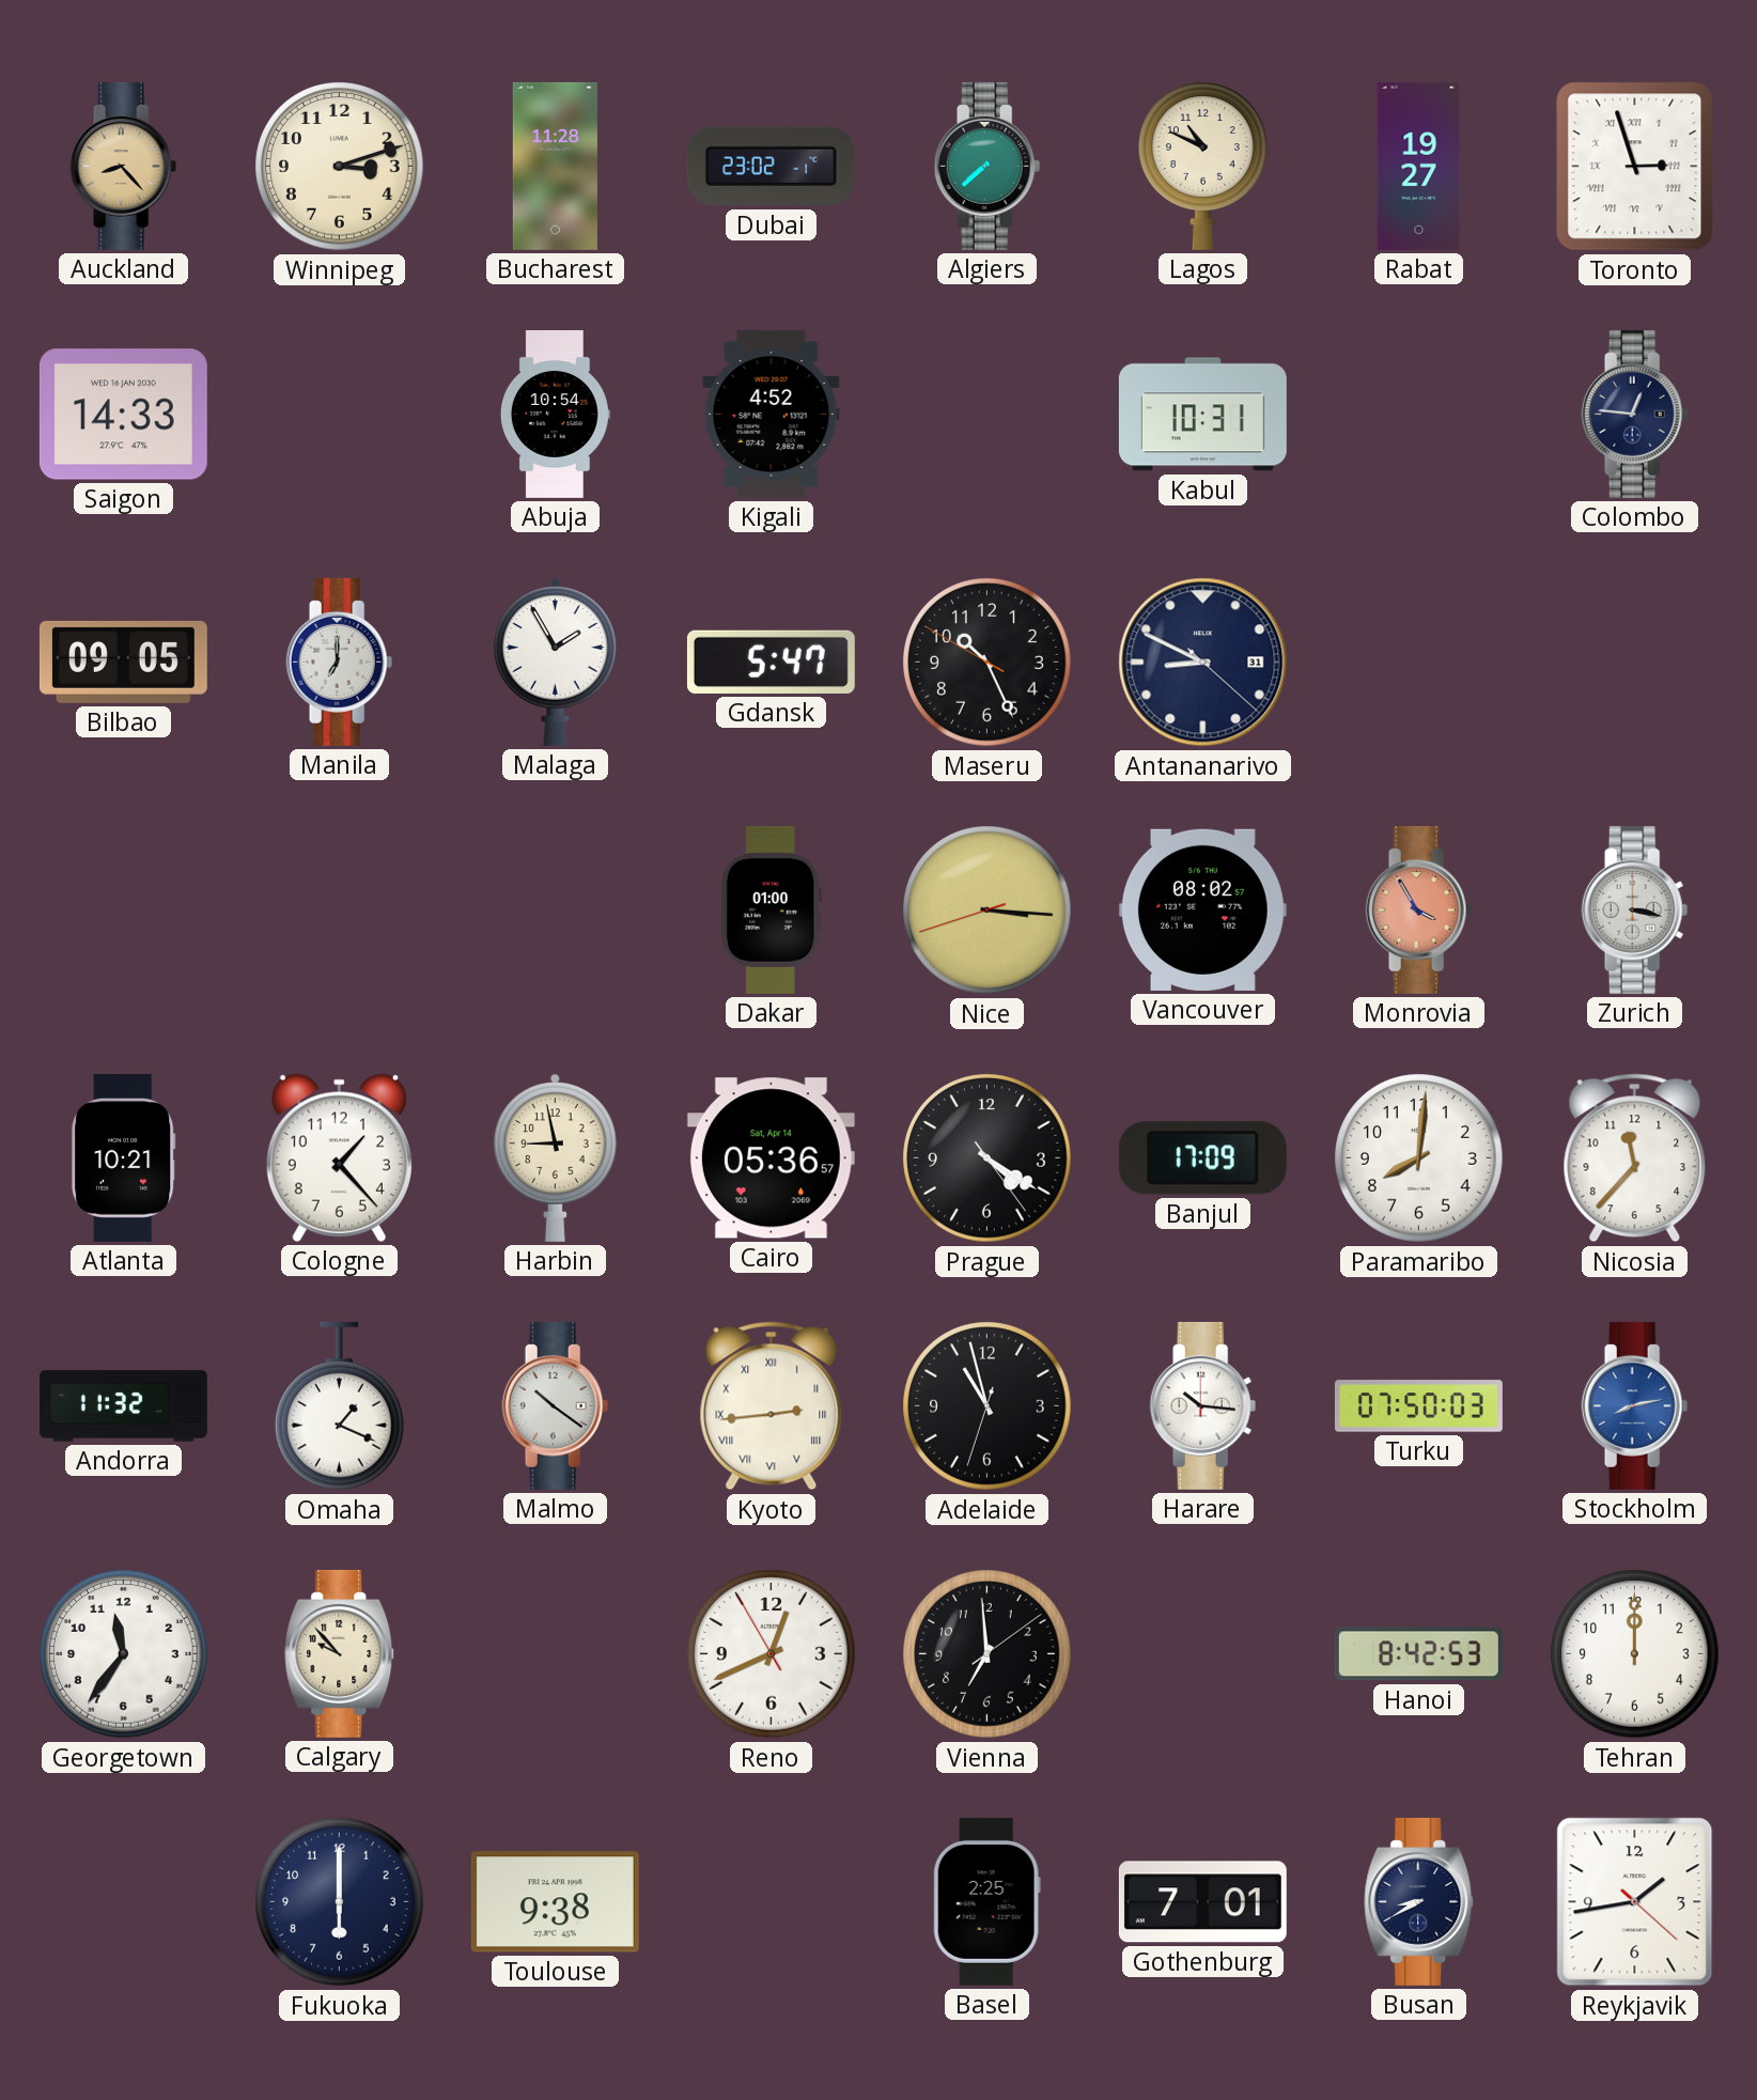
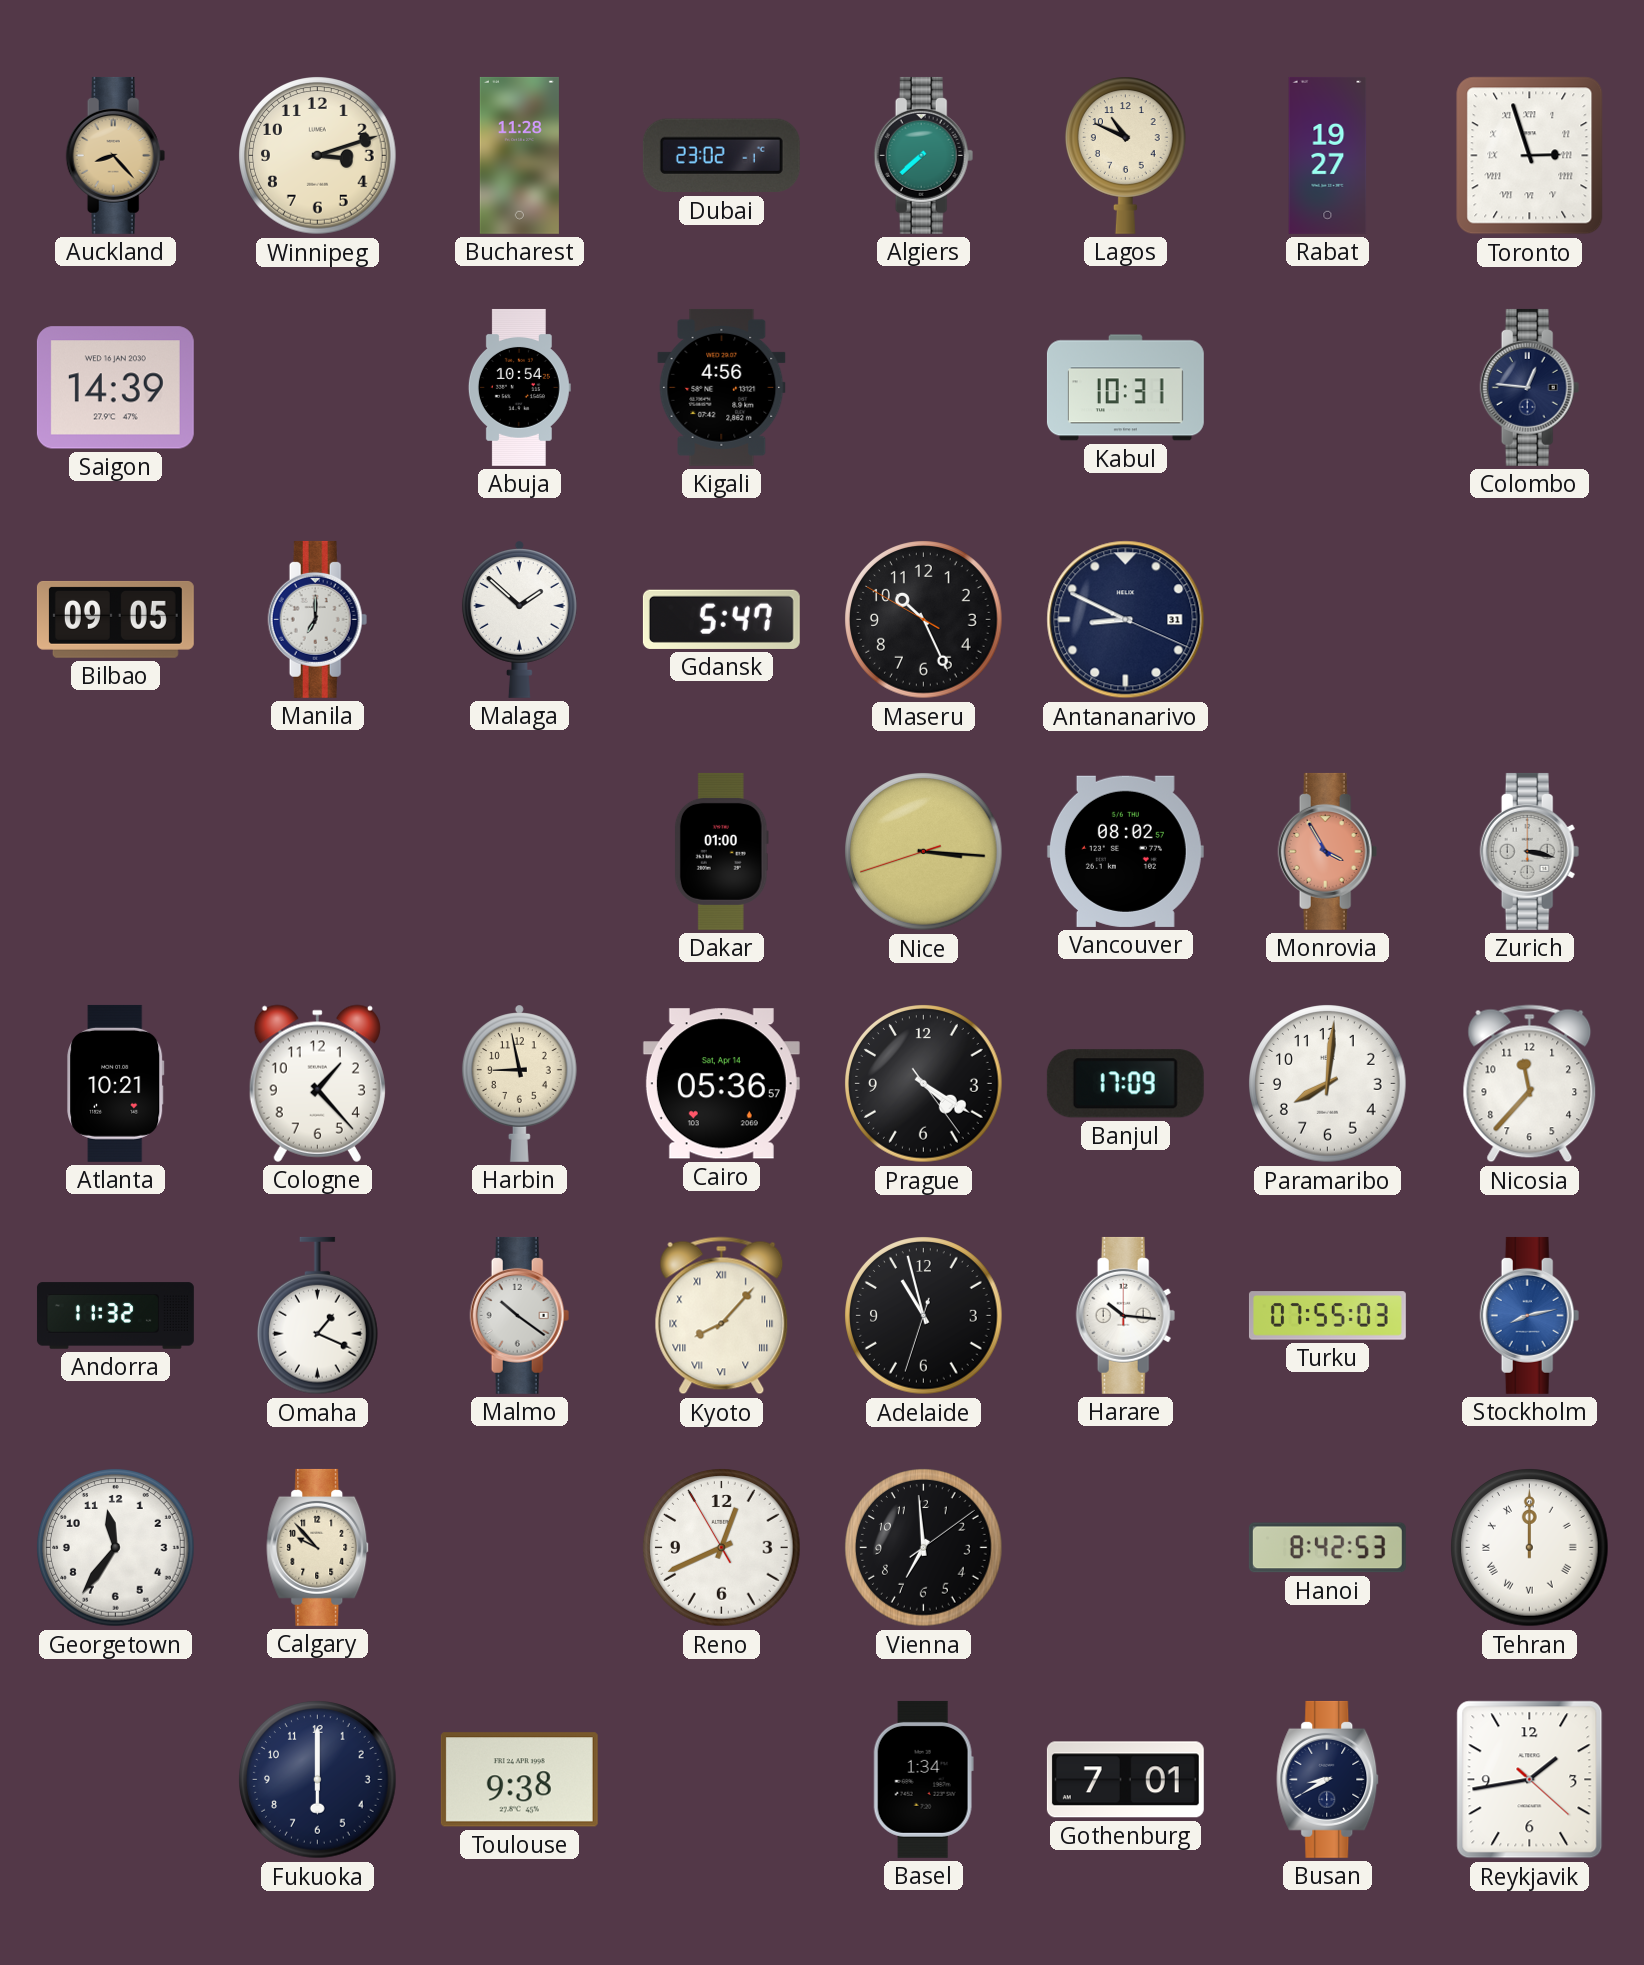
Saigon: 14:33 -> 14:39 (115, 388)
Kigali: 4:52 -> 4:56 (722, 387)
Malaga: 1:55 -> 1:52 (519, 619)
Antananarivo: 8:49:22 -> 8:49:19 (1126, 620)
Kyoto: 2:44 -> 8:07 (722, 1316)
Turku: 07:50 -> 07:55 (1327, 1316)
Tehran numerals: Arabic -> Roman (1530, 1548)
Basel: 2:25 -> 1:34 (923, 1779)
